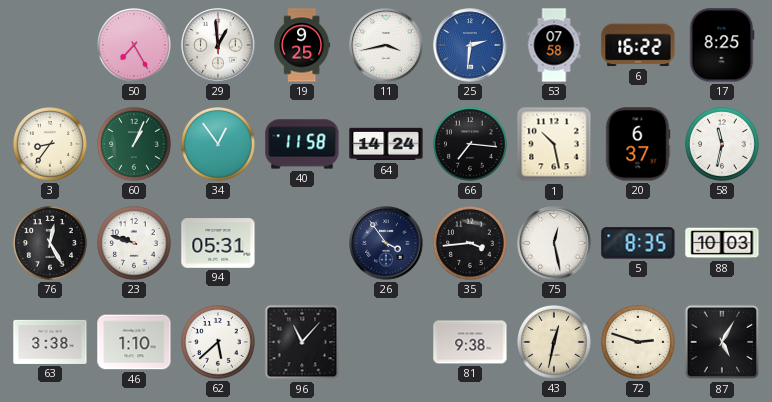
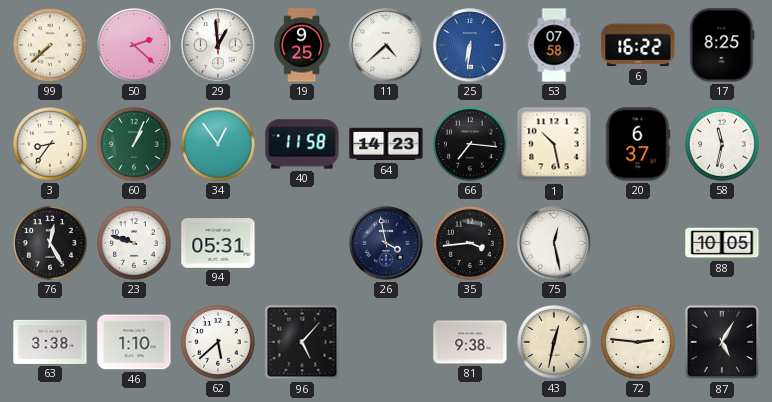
99: none -> 7:38 (51, 46)
50: 7:25 -> 2:22 (135, 46)
11: 3:43 -> 4:38 (386, 45)
25: 2:31 -> 6:31 (470, 45)
64: 14:24 -> 14:23 (386, 144)
26: 3:54 -> 3:58 (386, 243)
5: 8:35 -> none (638, 243)
88: 10:03 -> 10:05 (722, 243)
96: 11:07 -> 5:07 (302, 342)
72: 2:48 -> 2:46 (639, 343)
